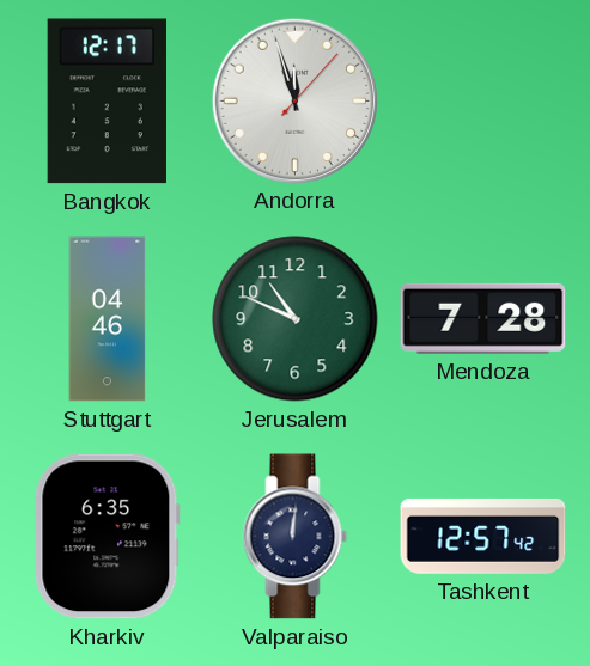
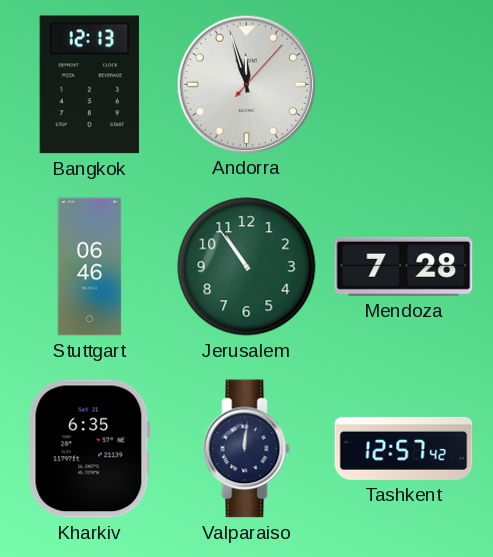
Bangkok: 12:17 -> 12:13 (89, 85)
Stuttgart: 04:46 -> 06:46 (90, 267)
Jerusalem: 10:49 -> 10:54 (247, 267)
